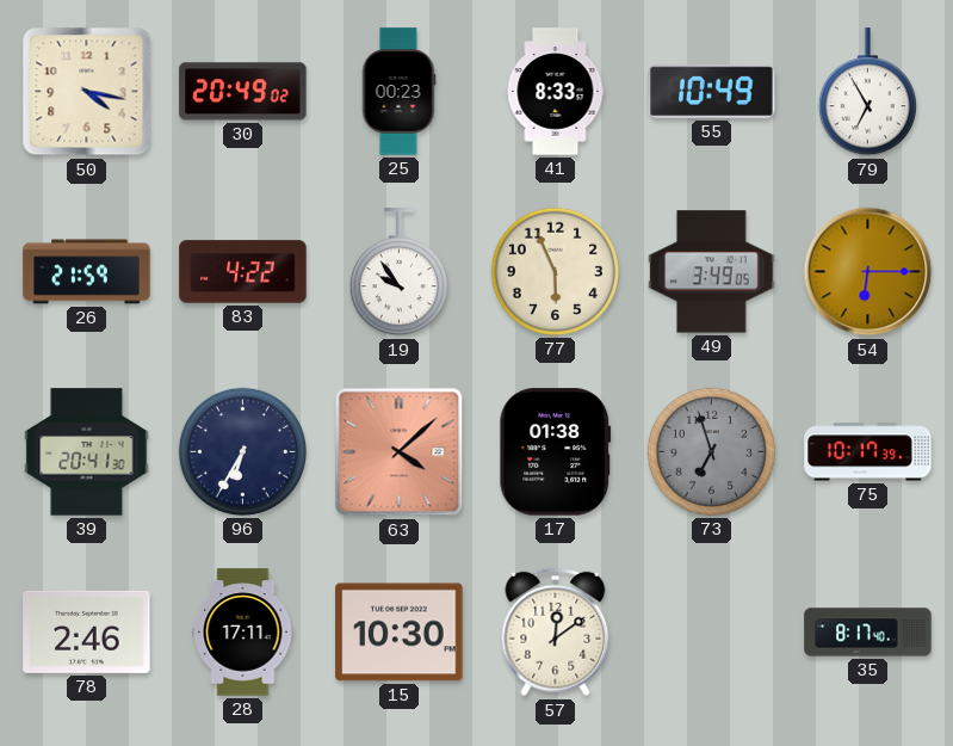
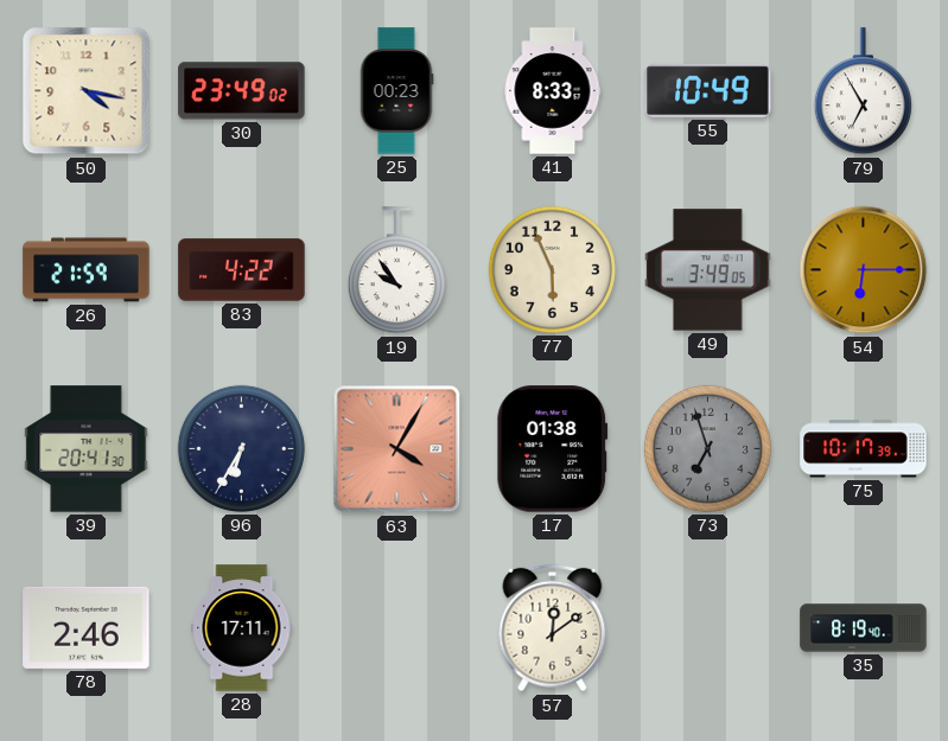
30: 20:49 -> 23:49 (242, 91)
63: 4:08 -> 4:05 (397, 449)
15: 10:30 -> none (400, 633)
35: 8:17 -> 8:19 (864, 628)
